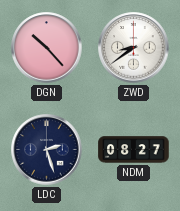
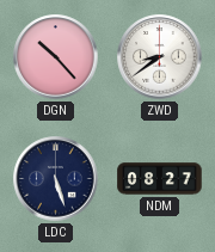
LDC: 2:27 -> 5:27 (56, 179)
